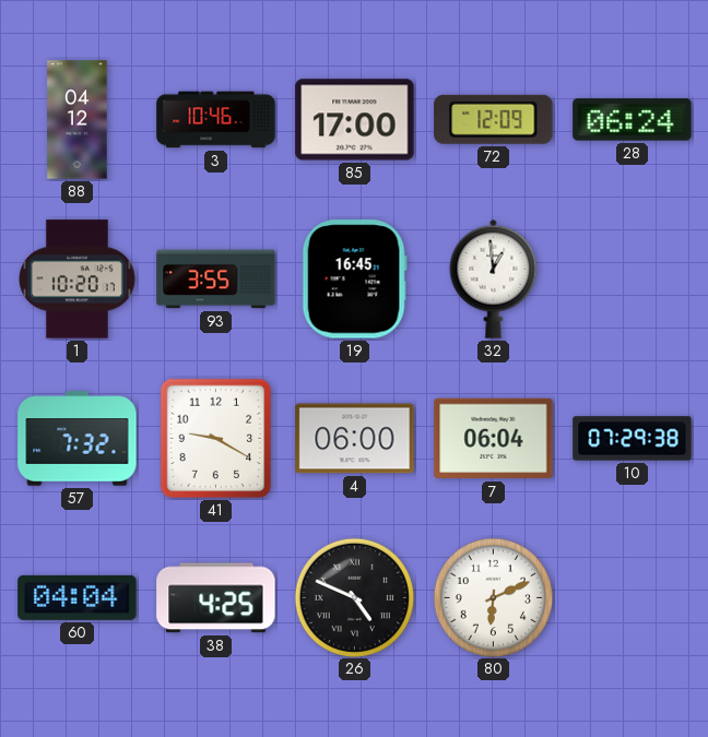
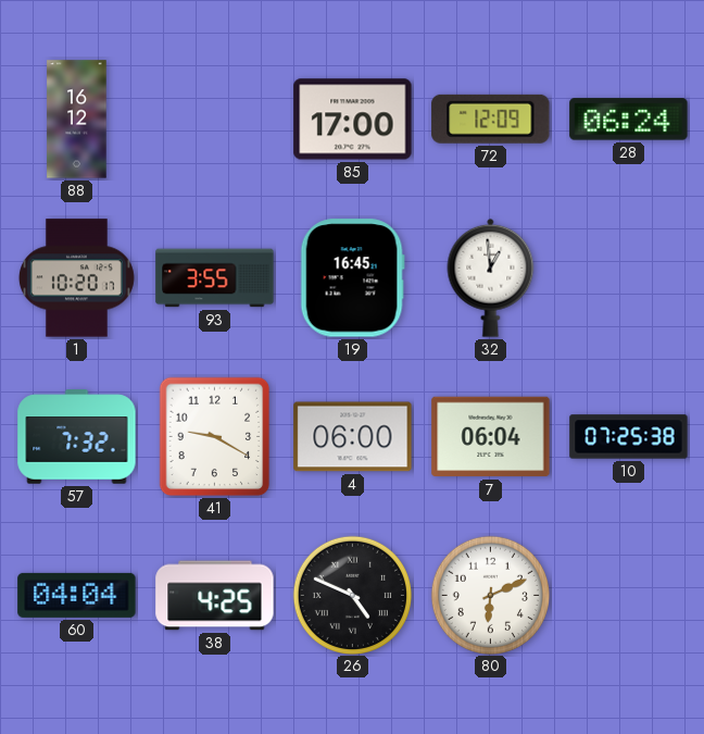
88: 04:12 -> 16:12 (77, 120)
3: 10:46 -> none (216, 120)
10: 07:29 -> 07:25 (629, 437)
